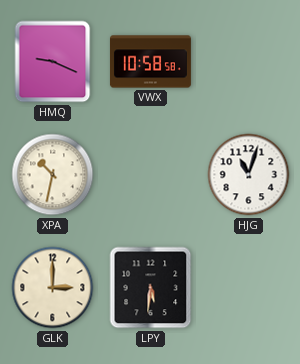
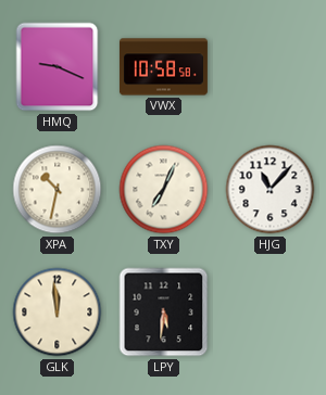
TXY: none -> 7:04 (164, 190)
HJG: 11:03 -> 11:07 (271, 190)
GLK: 3:00 -> 11:59 (58, 313)
